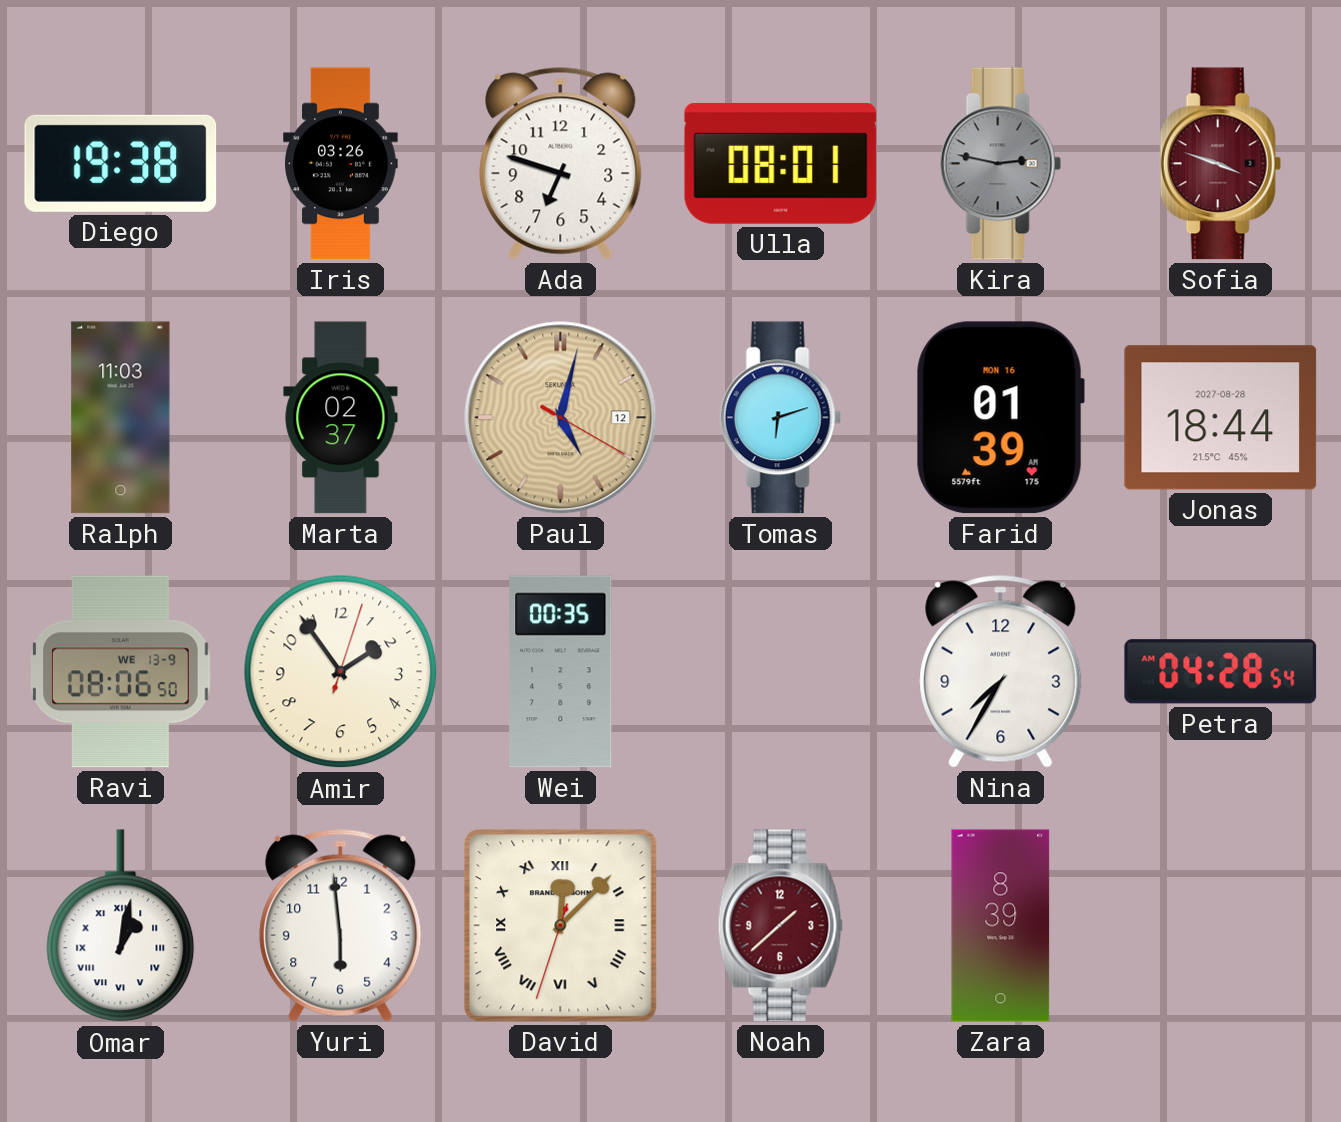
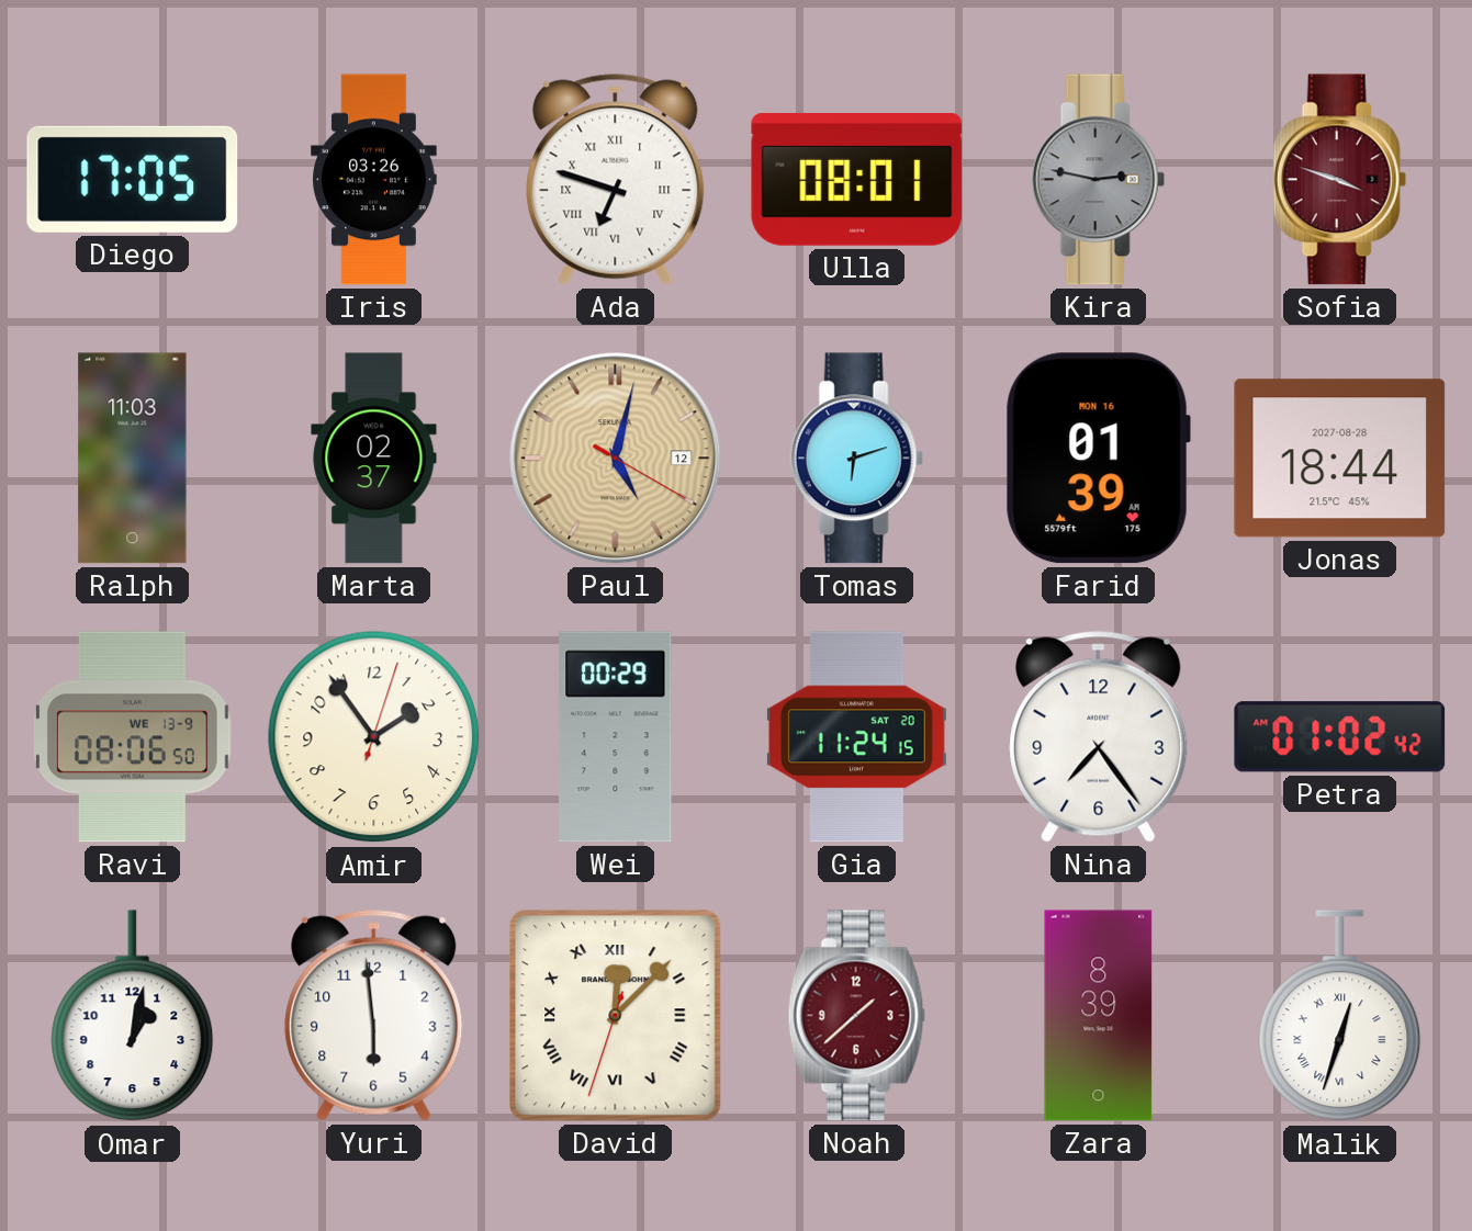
Diego: 19:38 -> 17:05 (133, 179)
Ada numerals: Arabic -> Roman (616, 179)
Wei: 00:35 -> 00:29 (616, 737)
Gia: none -> 11:24 (856, 737)
Nina: 7:35 -> 7:24 (1099, 736)
Petra: 04:28 -> 01:02 (1340, 737)
Omar numerals: Roman -> Arabic (133, 1016)
Malik: none -> 12:33 (1340, 1016)
